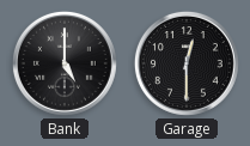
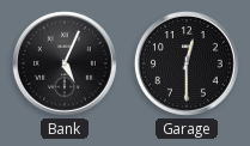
Bank: 5:00 -> 5:04 (65, 63)
